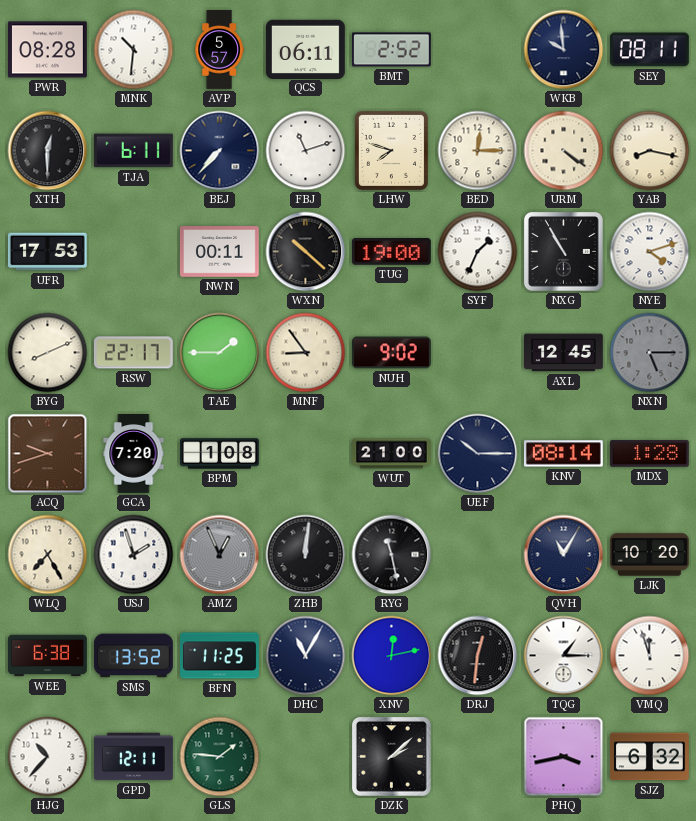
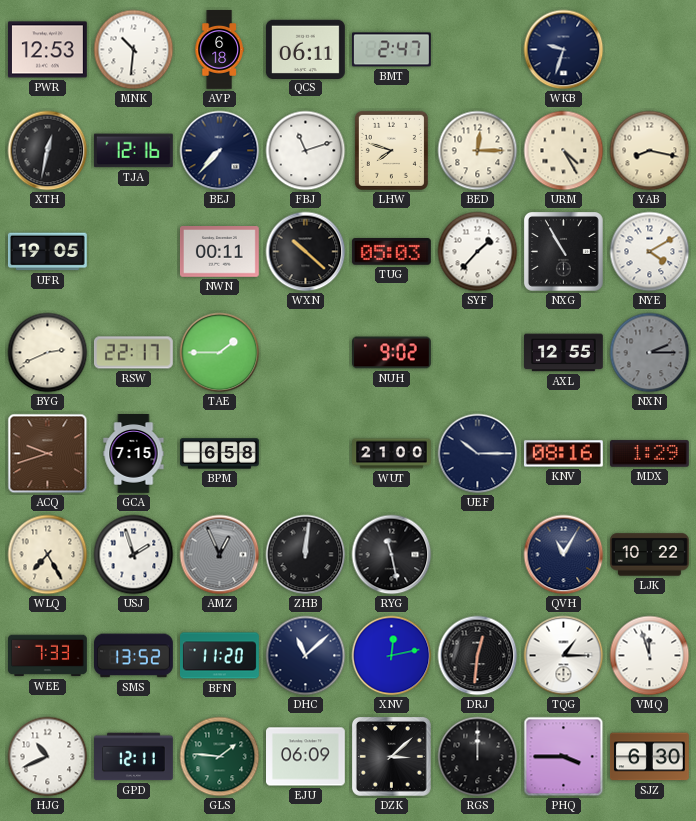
PWR: 08:28 -> 12:53 (48, 50)
AVP: 5:57 -> 6:18 (219, 50)
BMT: 2:52 -> 2:47 (392, 50)
WKB: 9:59 -> 9:33 (564, 50)
SEY: 08:11 -> none (649, 50)
XTH: 12:30 -> 12:32 (48, 151)
TJA: 6:11 -> 12:16 (133, 151)
URM: 4:21 -> 4:25 (564, 151)
UFR: 17:53 -> 19:05 (48, 252)
TUG: 19:00 -> 05:03 (391, 252)
SYF: 1:34 -> 1:37 (478, 252)
NYE: 4:12 -> 4:10 (650, 252)
BYG: 8:11 -> 2:41 (48, 353)
MNF: 8:54 -> none (306, 353)
AXL: 12:45 -> 12:55 (564, 353)
NXN: 5:15 -> 2:15 (650, 353)
GCA: 7:20 -> 7:15 (134, 454)
BPM: 1:08 -> 6:58 (220, 454)
KNV: 08:14 -> 08:16 (563, 454)
MDX: 1:28 -> 1:29 (650, 454)
LJK: 10:20 -> 10:22 (650, 555)
WEE: 6:38 -> 7:33 (48, 656)
BFN: 11:25 -> 11:20 (220, 656)
DHC: 11:05 -> 11:08 (306, 656)
HJG: 10:37 -> 10:41 (48, 757)
EJU: none -> 06:09 (306, 757)
DZK: 2:08 -> 3:08 (391, 756)
RGS: none -> 12:00 (478, 757)
PHQ: 3:43 -> 3:45 (564, 757)
SJZ: 6:32 -> 6:30 (649, 757)
